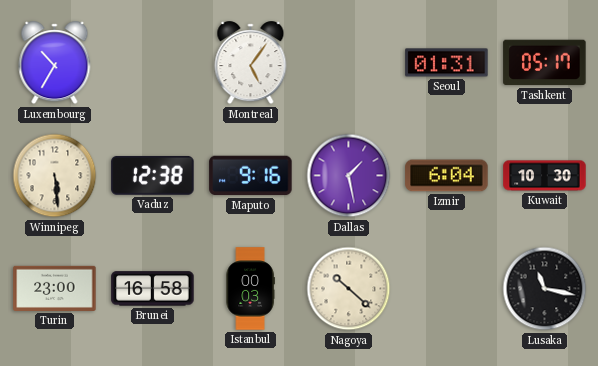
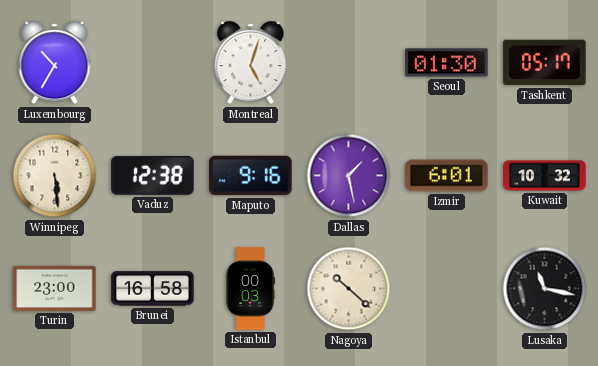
Montreal: 5:06 -> 5:03 (251, 63)
Seoul: 01:31 -> 01:30 (447, 63)
Izmir: 6:04 -> 6:01 (447, 176)
Kuwait: 10:30 -> 10:32 (545, 176)
